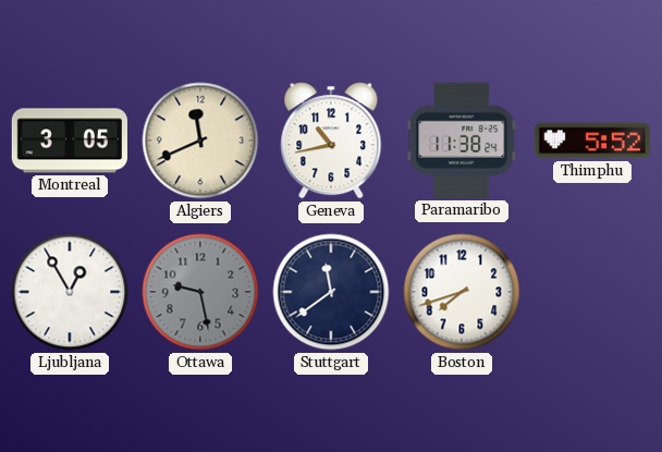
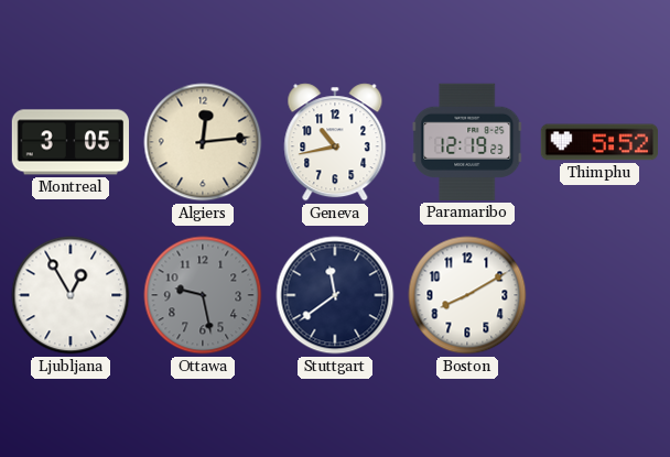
Algiers: 11:41 -> 12:14 (203, 142)
Paramaribo: 11:38 -> 12:19 (467, 142)
Boston: 7:42 -> 8:10 (467, 295)
